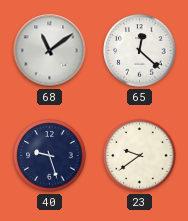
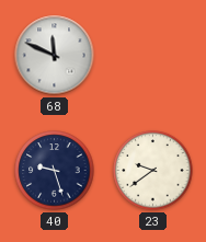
68: 11:09 -> 11:49 (55, 56)
65: 12:22 -> none (140, 51)
